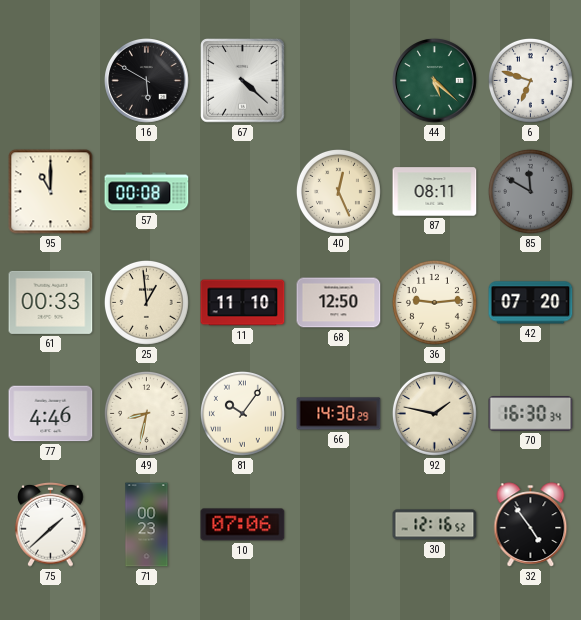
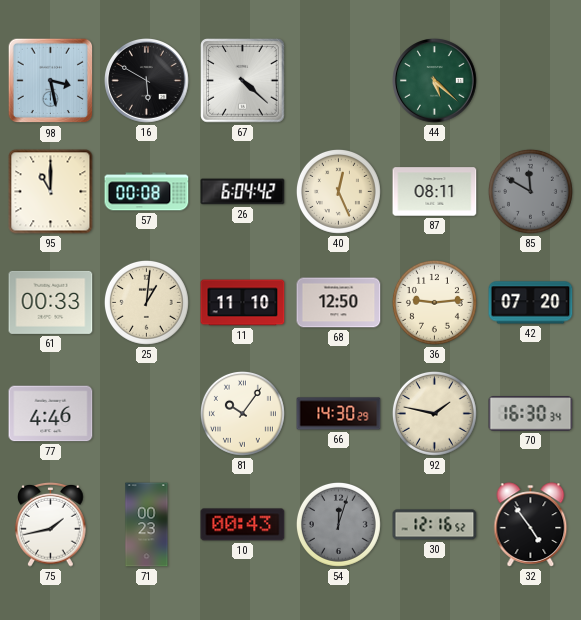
98: none -> 3:28 (51, 81)
6: 6:48 -> none (530, 80)
26: none -> 6:04 (243, 192)
25: 12:59 -> 1:01 (146, 302)
49: 8:32 -> none (146, 413)
75: 1:38 -> 1:43 (51, 524)
10: 07:06 -> 00:43 (243, 525)
54: none -> 12:03 (338, 524)
